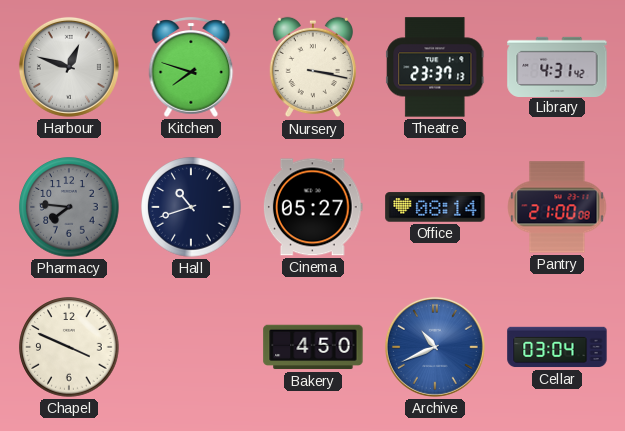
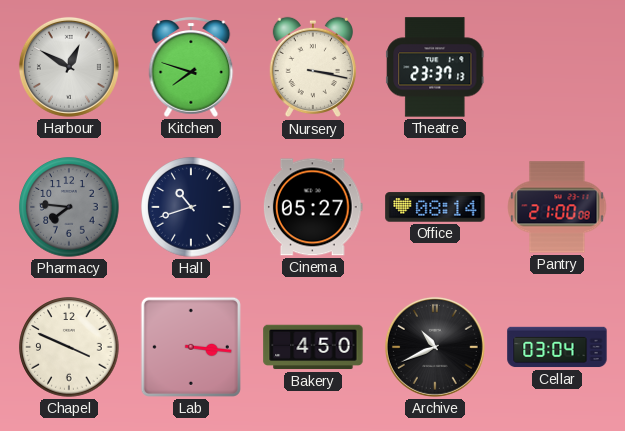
Harbour: 12:48 -> 12:50 (69, 67)
Library: 4:31 -> none (557, 66)
Lab: none -> 3:16 (191, 347)
Archive dial: blue -> black (435, 347)
